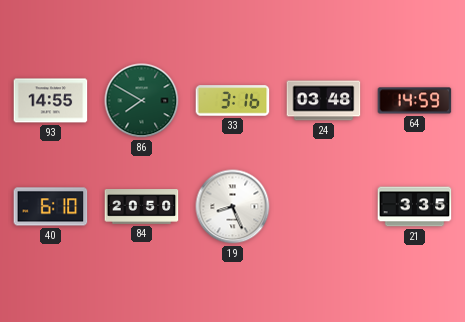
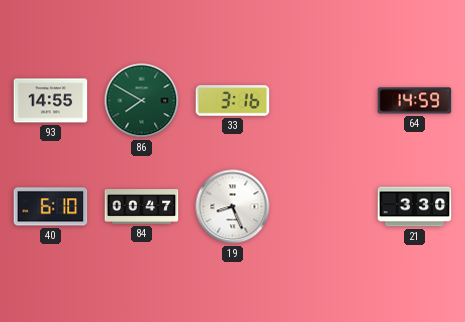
24: 03:48 -> none (324, 101)
84: 20:50 -> 00:47 (142, 207)
21: 3:35 -> 3:30 (415, 207)
